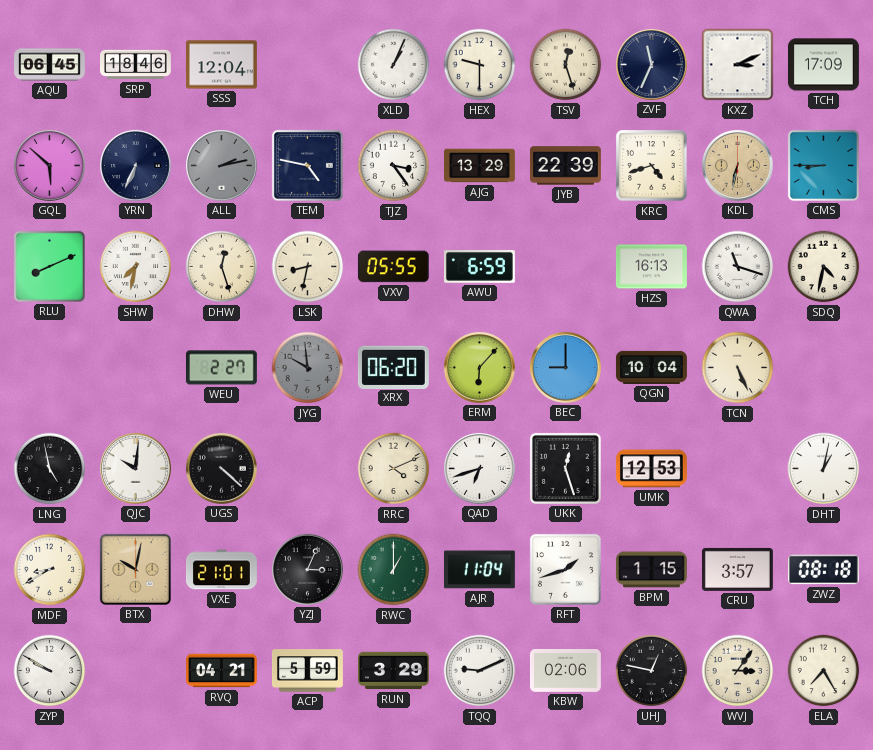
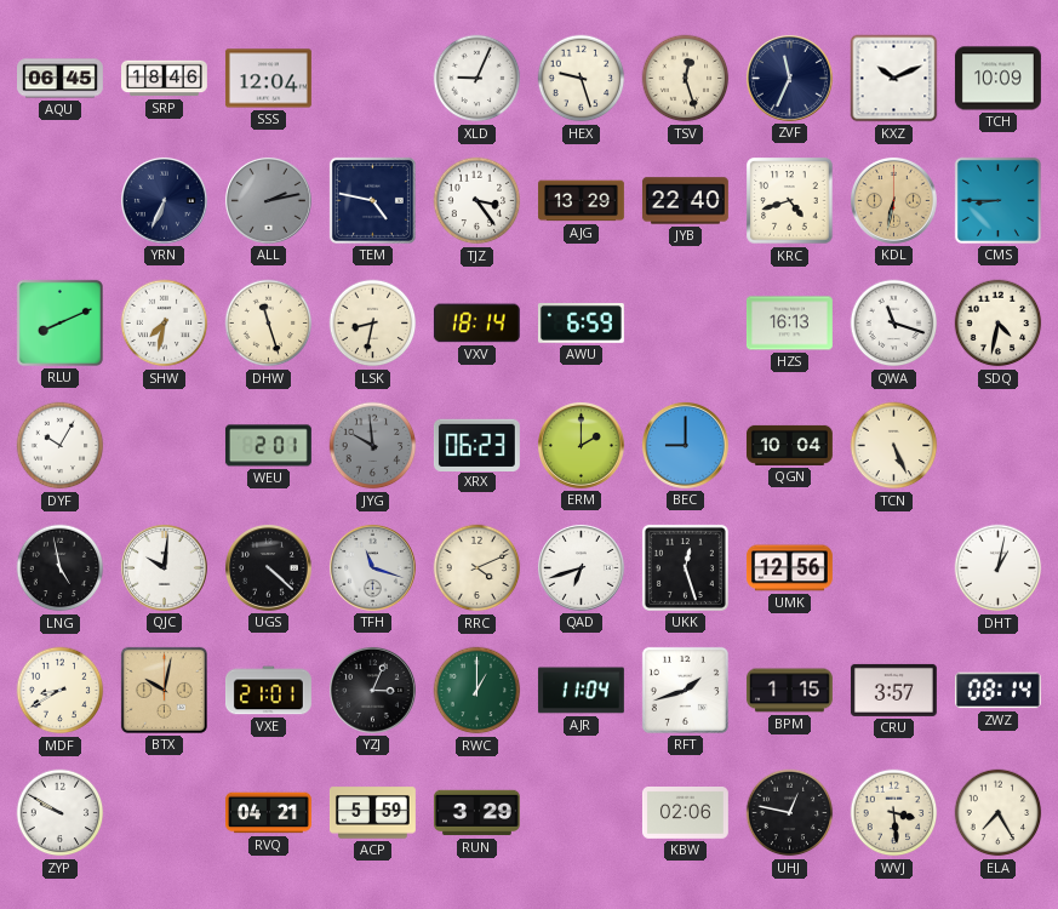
XLD: 1:04 -> 9:04 (477, 79)
HEX: 9:30 -> 9:27 (582, 79)
KXZ: 3:11 -> 10:11 (894, 79)
TCH: 17:09 -> 10:09 (997, 79)
GQL: 5:52 -> none (49, 165)
JYB: 22:39 -> 22:40 (685, 201)
DHW: 12:27 -> 11:27 (269, 324)
VXV: 05:55 -> 18:14 (476, 324)
DYF: none -> 10:05 (61, 446)
WEU: 2:27 -> 2:01 (268, 446)
XRX: 06:20 -> 06:23 (476, 445)
ERM: 6:07 -> 2:00 (581, 445)
TFH: none -> 11:18 (372, 567)
UMK: 12:53 -> 12:56 (789, 568)
ZWZ: 08:18 -> 08:14 (997, 691)
TQQ: 9:11 -> none (480, 671)
WVJ: 3:06 -> 3:29 (894, 813)
